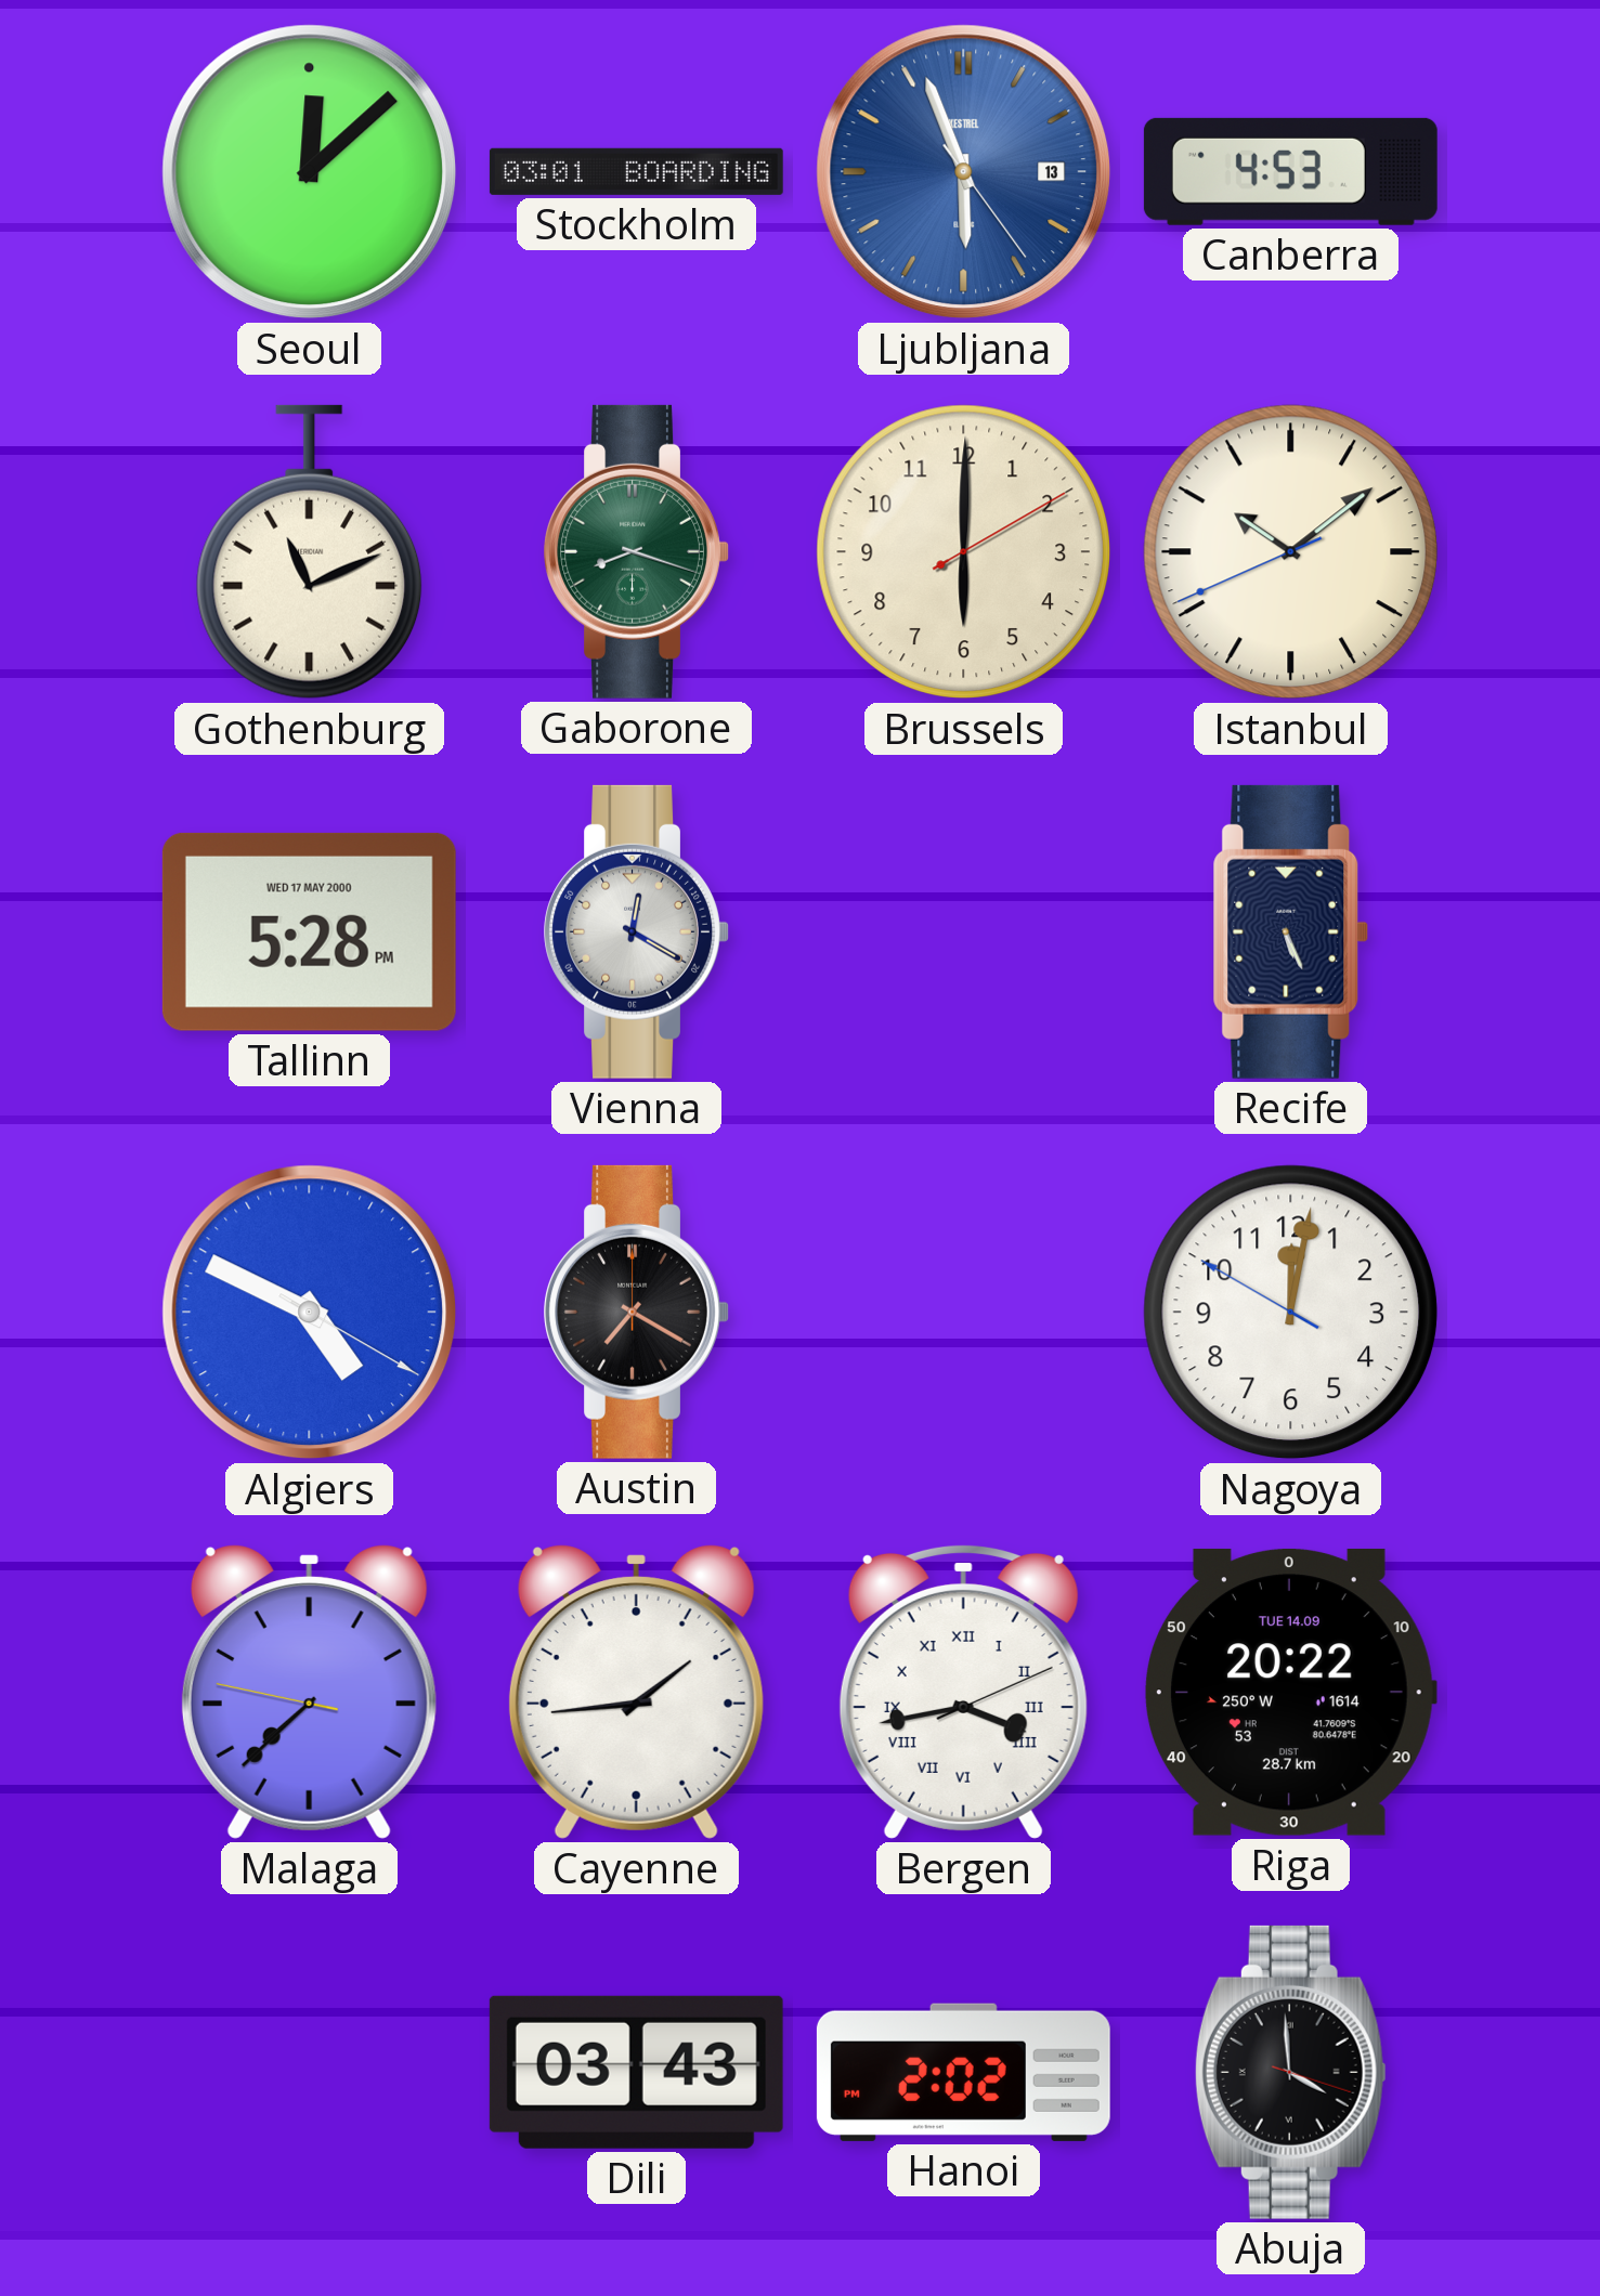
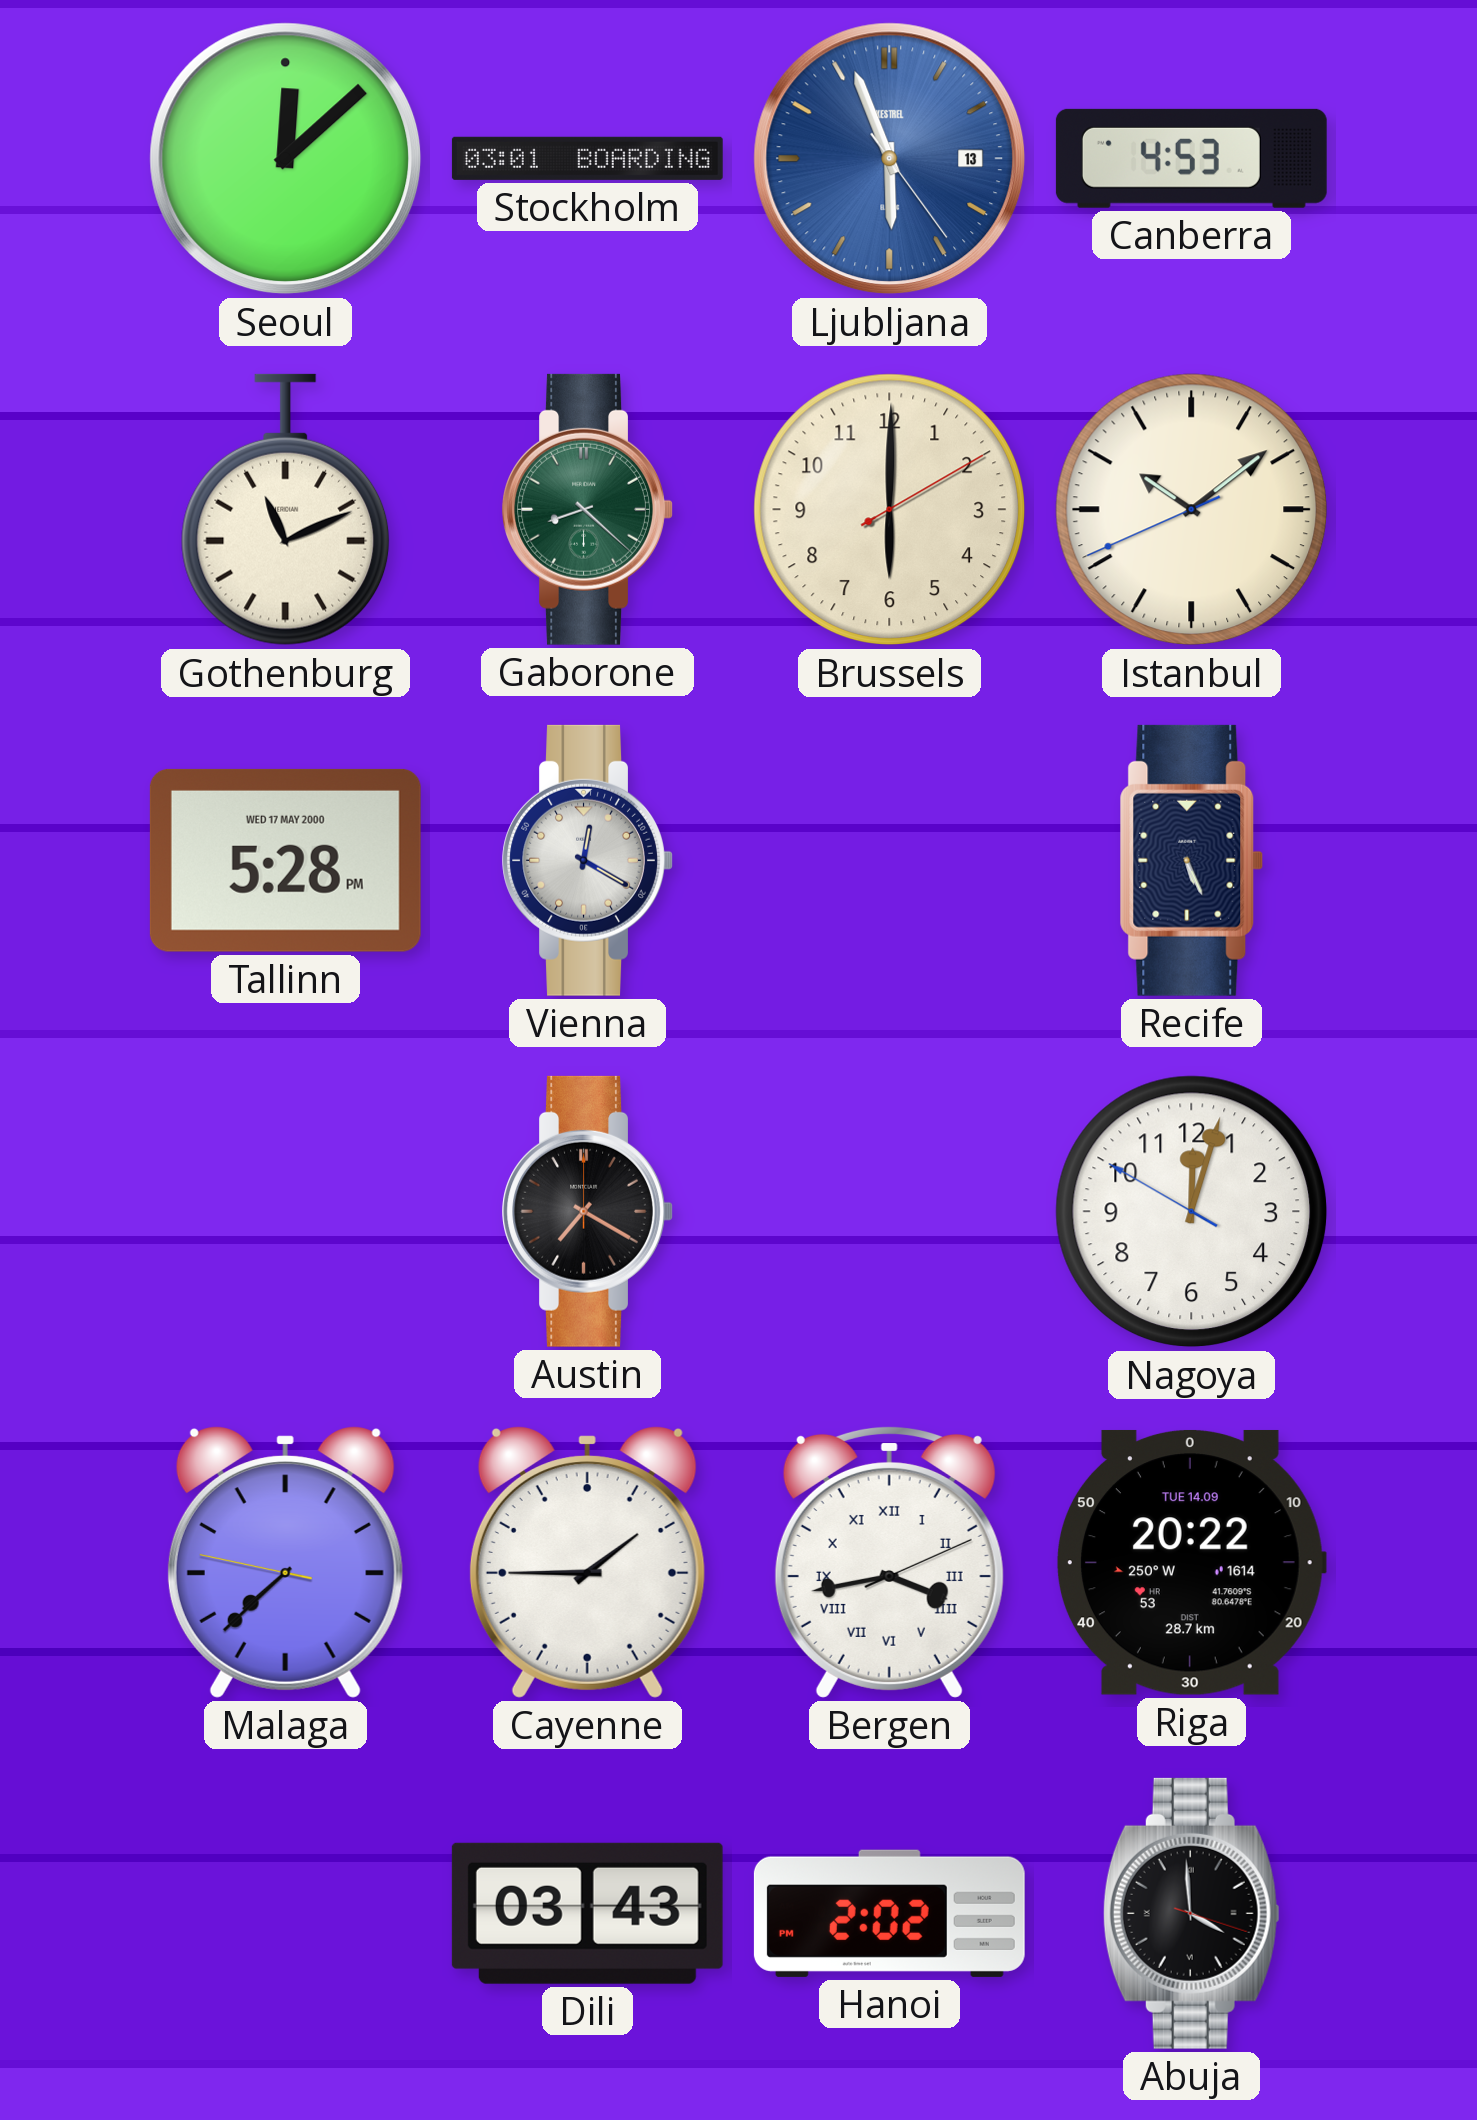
Gaborone: 8:18 -> 8:22 (587, 509)
Algiers: 4:49 -> none (310, 1313)
Nagoya: 12:01 -> 12:02 (1192, 1212)
Cayenne: 1:44 -> 1:45 (587, 1562)
